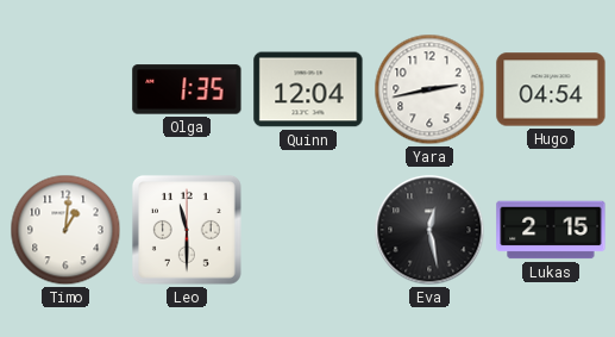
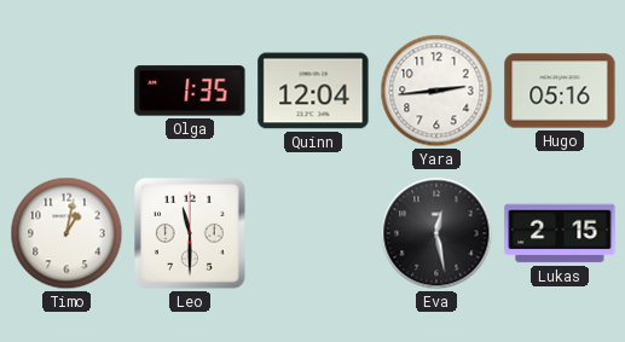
Yara: 2:43 -> 2:44 (436, 91)
Hugo: 04:54 -> 05:16 (560, 91)
Timo: 1:01 -> 1:02 (66, 233)
